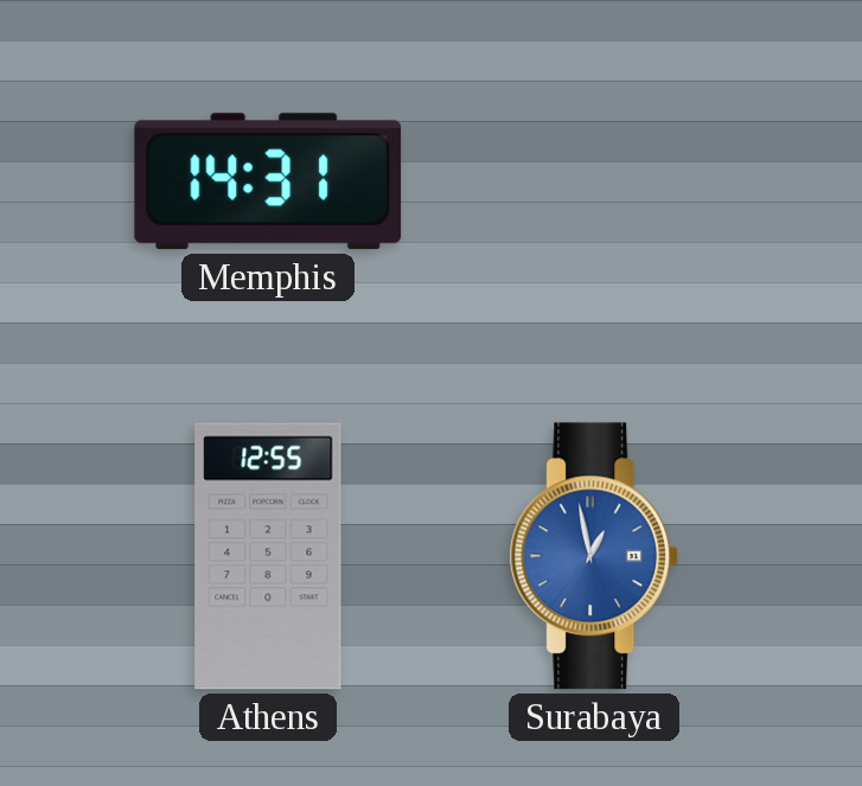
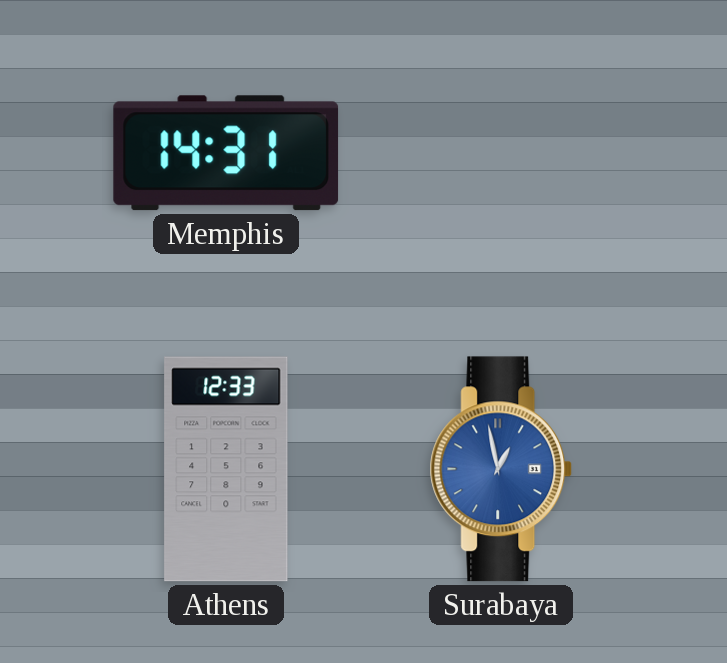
Athens: 12:55 -> 12:33 (226, 469)
